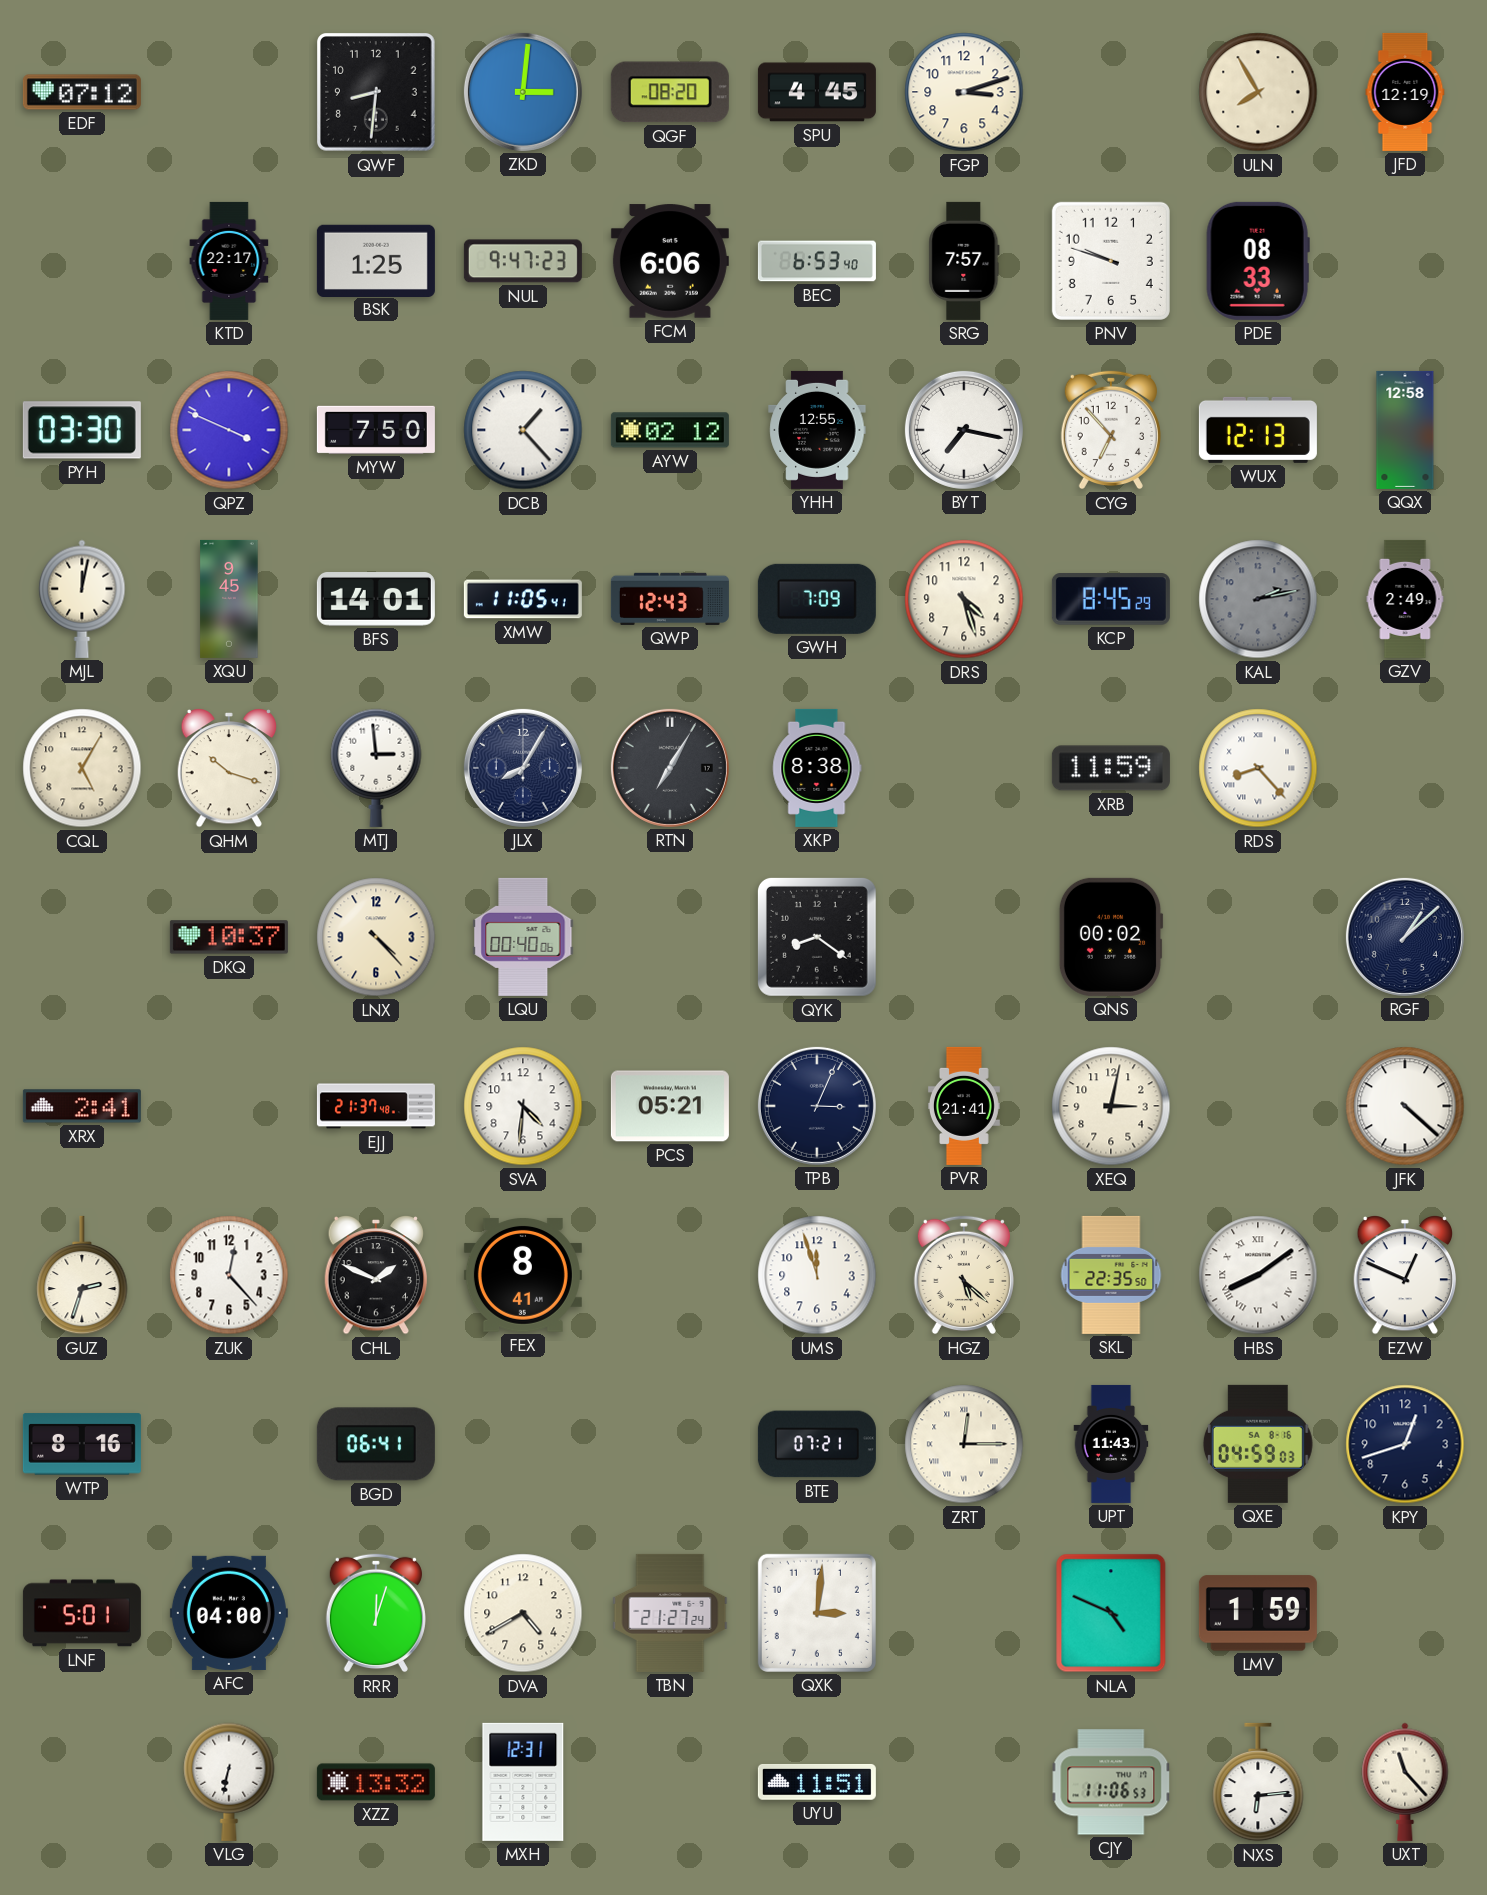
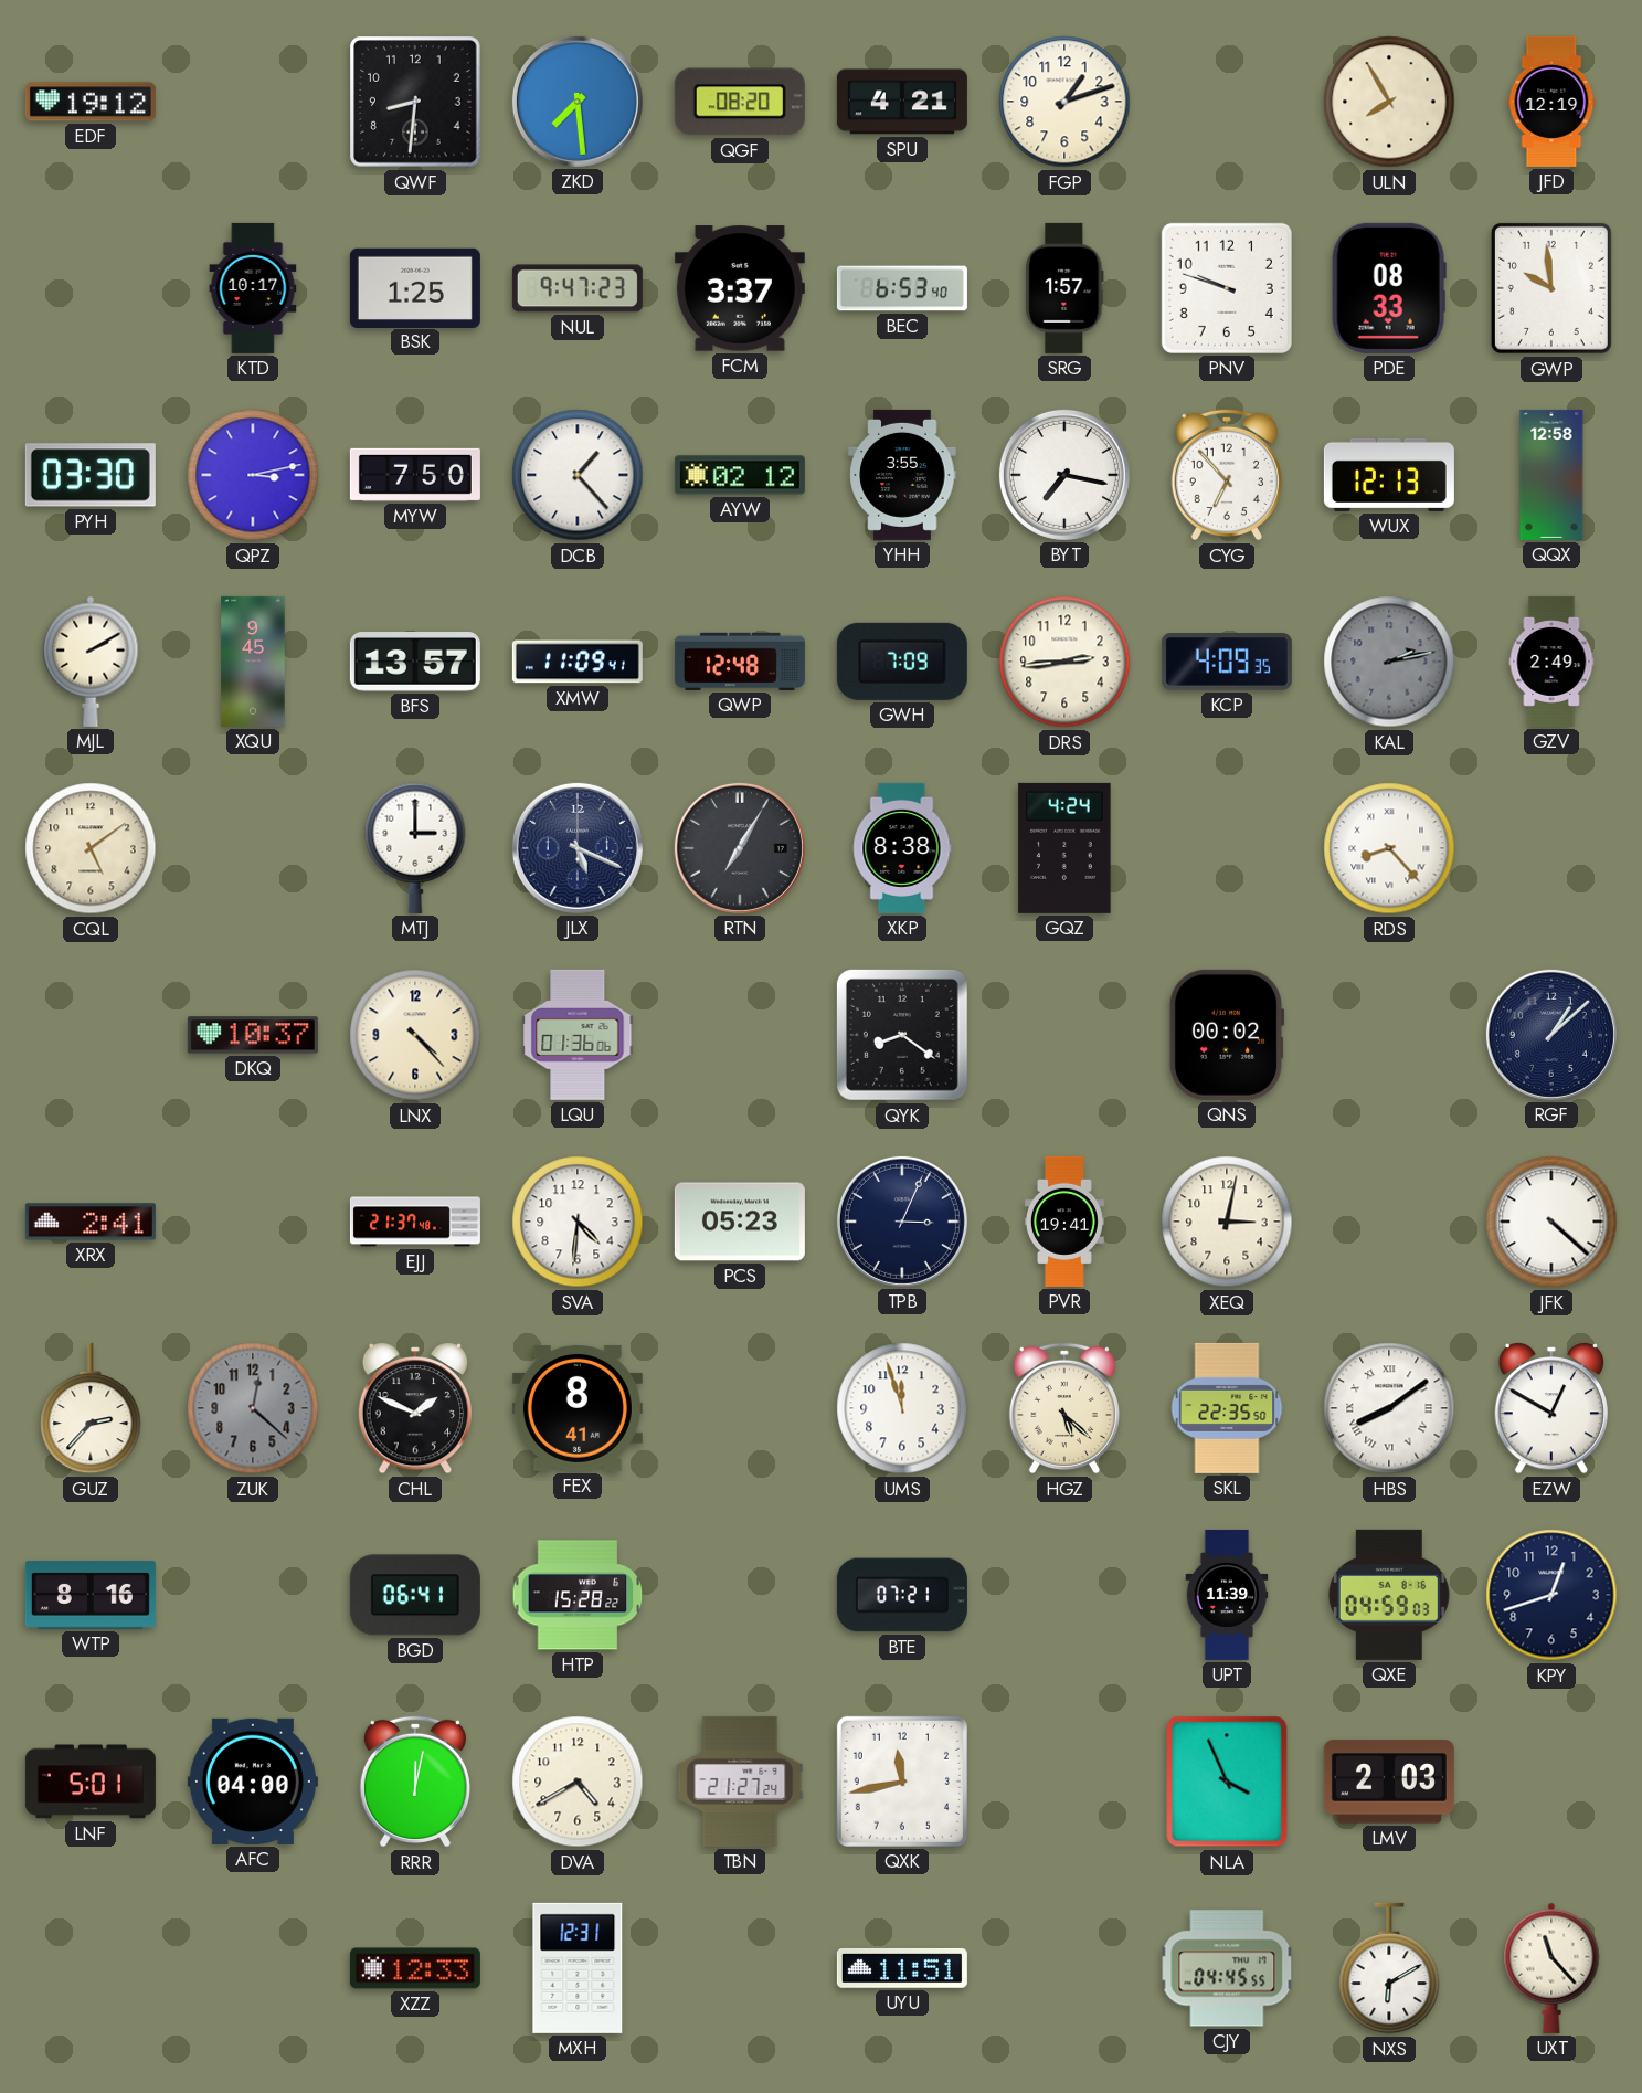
EDF: 07:12 -> 19:12 (91, 102)
ZKD: 3:01 -> 7:29 (578, 102)
SPU: 4:45 -> 4:21 (902, 102)
FGP: 3:12 -> 1:12 (1064, 102)
KTD: 22:17 -> 10:17 (253, 288)
FCM: 6:06 -> 3:37 (740, 288)
SRG: 7:57 -> 1:57 (1064, 288)
GWP: none -> 9:59 (1551, 288)
QPZ: 3:49 -> 3:13 (253, 475)
YHH: 12:55 -> 3:55 (902, 475)
MJL: 12:02 -> 2:10 (91, 662)
BFS: 14:01 -> 13:57 (415, 663)
XMW: 11:05 -> 11:09 (578, 662)
QWP: 12:43 -> 12:48 (740, 662)
DRS: 4:27 -> 2:44 (1064, 662)
KCP: 8:45 -> 4:09 (1227, 662)
CQL: 5:05 -> 5:09 (91, 848)
QHM: 10:18 -> none (229, 769)
MTJ: 2:59 -> 3:00 (415, 848)
JLX: 8:05 -> 5:19 (578, 848)
GQZ: none -> 4:24 (1064, 848)
XRB: 11:59 -> none (1111, 768)
LQU: 00:40 -> 01:36 (578, 1035)
PCS: 05:21 -> 05:23 (740, 1222)
PVR: 21:41 -> 19:41 (1064, 1222)
GUZ: 2:33 -> 2:37 (91, 1408)
ZUK: 12:23 -> 12:22 (253, 1408)
ZUK dial: white -> grey (253, 1408)
EZW: 12:49 -> 12:50 (1551, 1409)
HTP: none -> 15:28 (578, 1595)
ZRT: 12:15 -> none (964, 1444)
UPT: 11:43 -> 11:39 (1227, 1595)
RRR: 12:03 -> 12:02 (415, 1782)
QXK: 3:01 -> 11:43 (902, 1782)
NLA: 4:49 -> 3:56 (1227, 1782)
LMV: 1:59 -> 2:03 (1389, 1782)
VLG: 6:32 -> none (229, 1782)
XZZ: 13:32 -> 12:33 (415, 1968)
CJY: 11:06 -> 04:45 (1227, 1968)
NXS: 6:14 -> 6:10 (1389, 1968)
